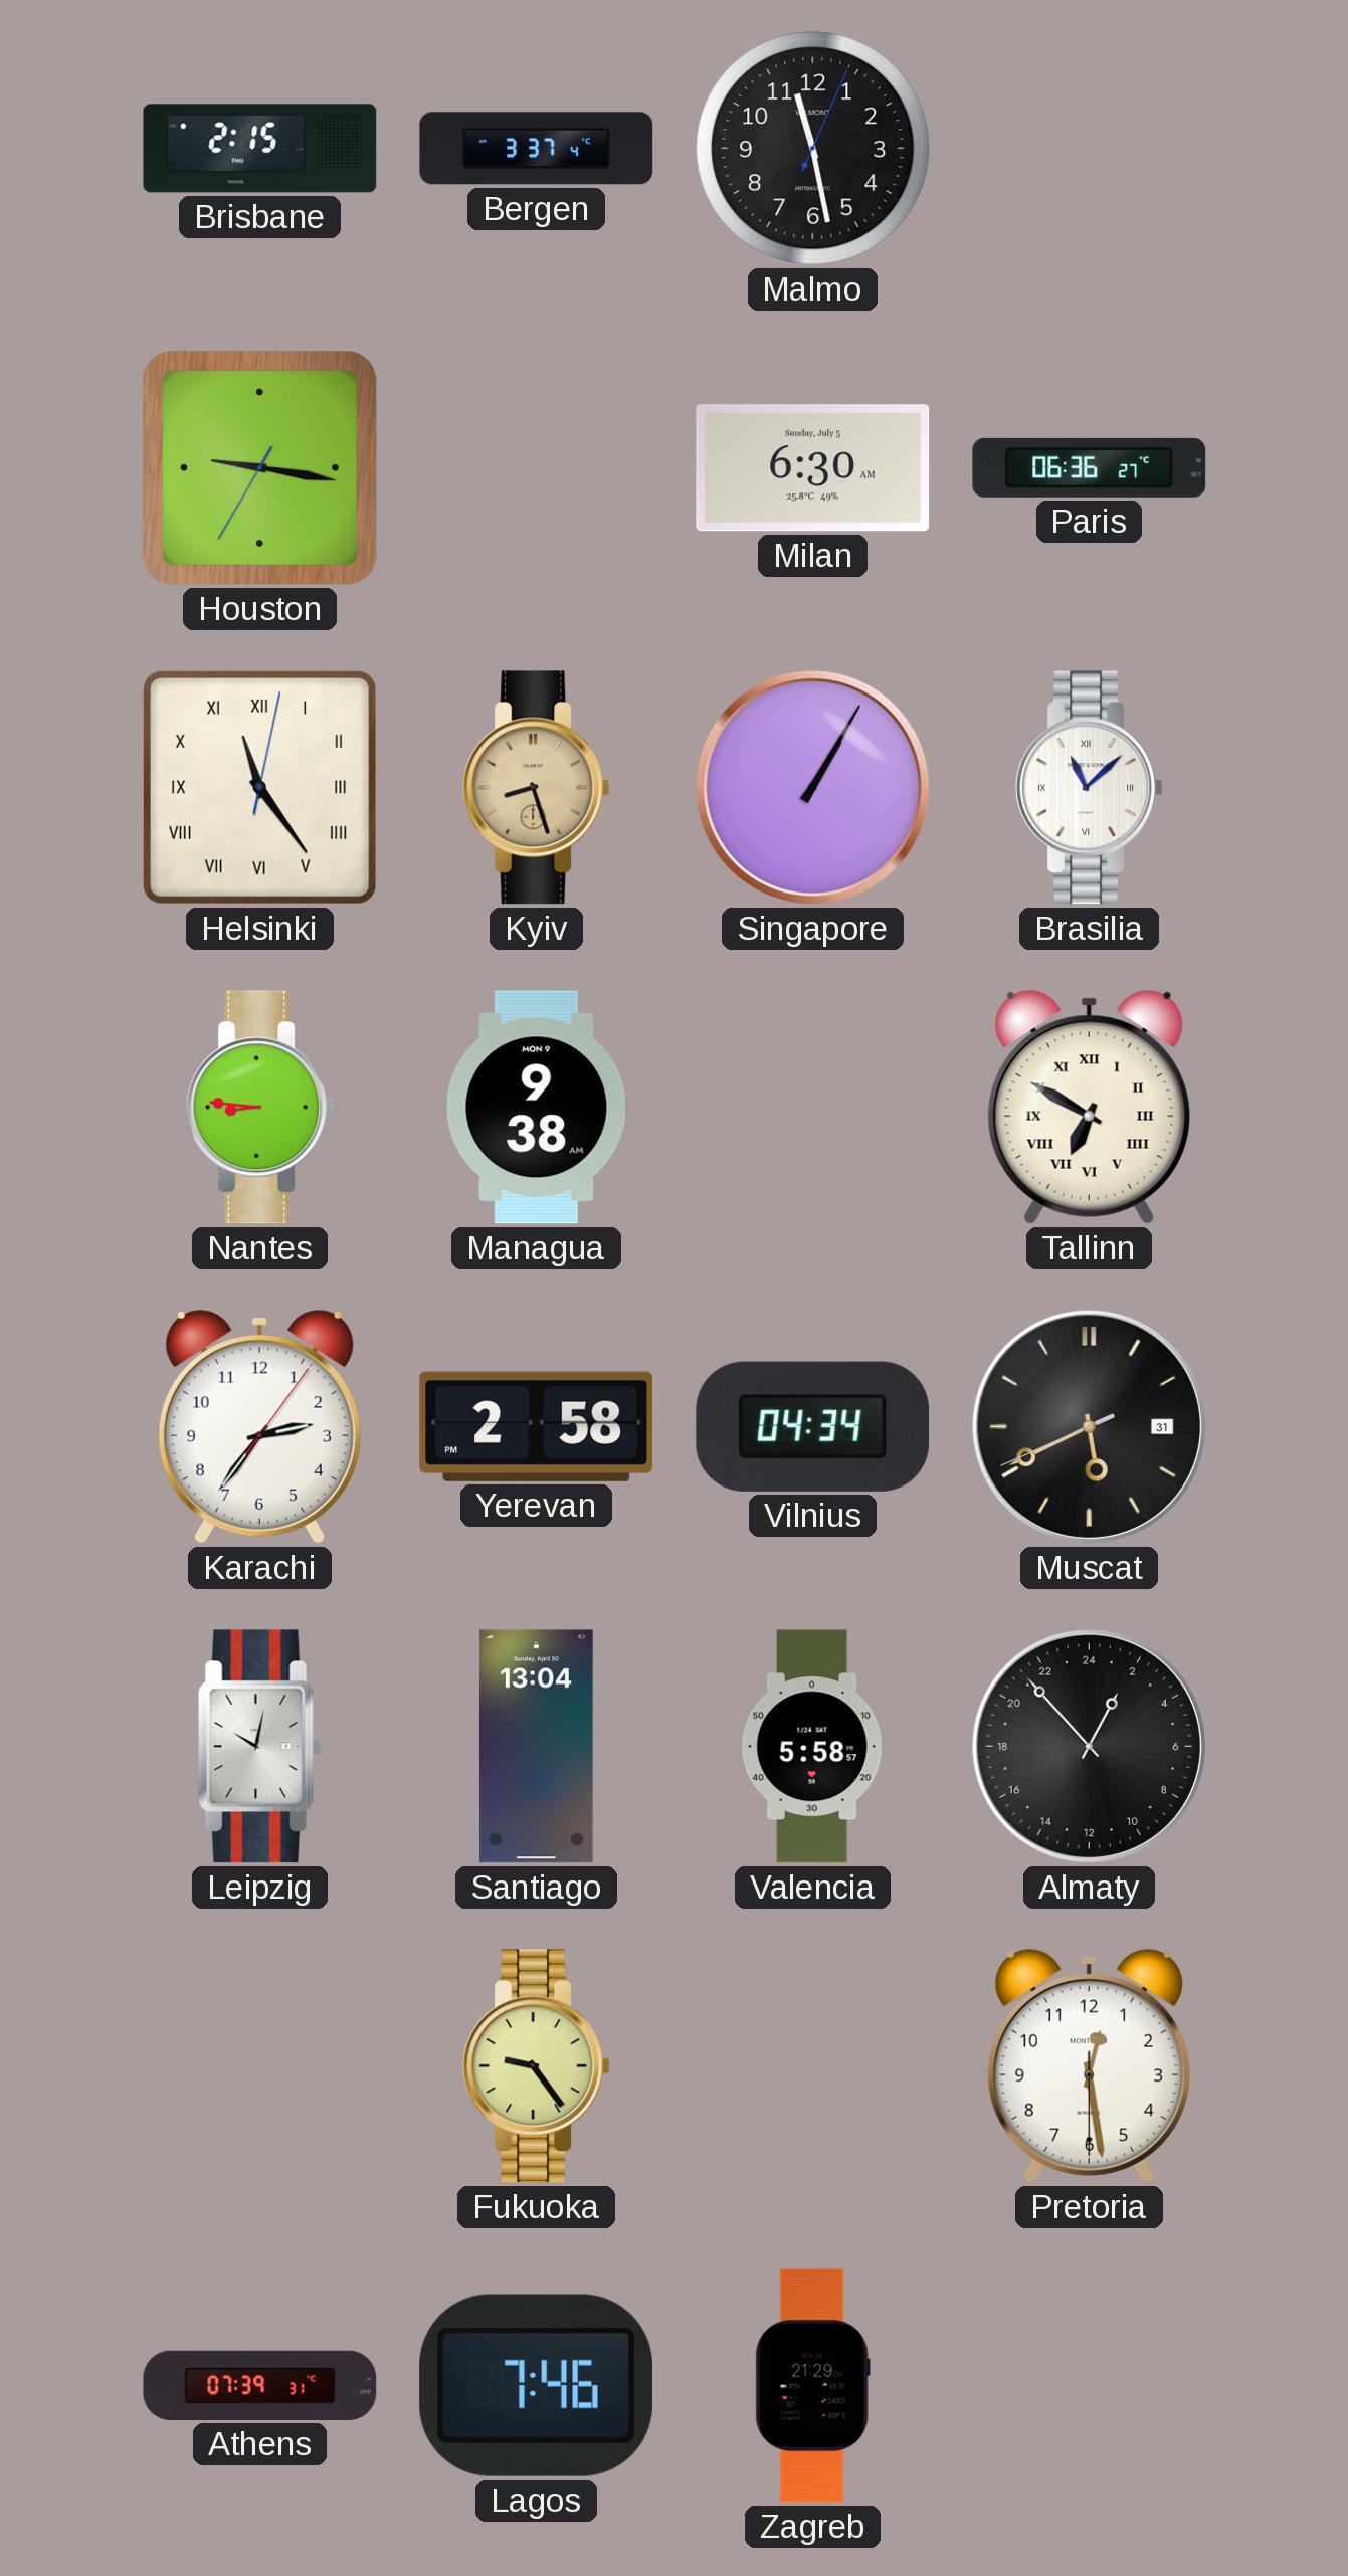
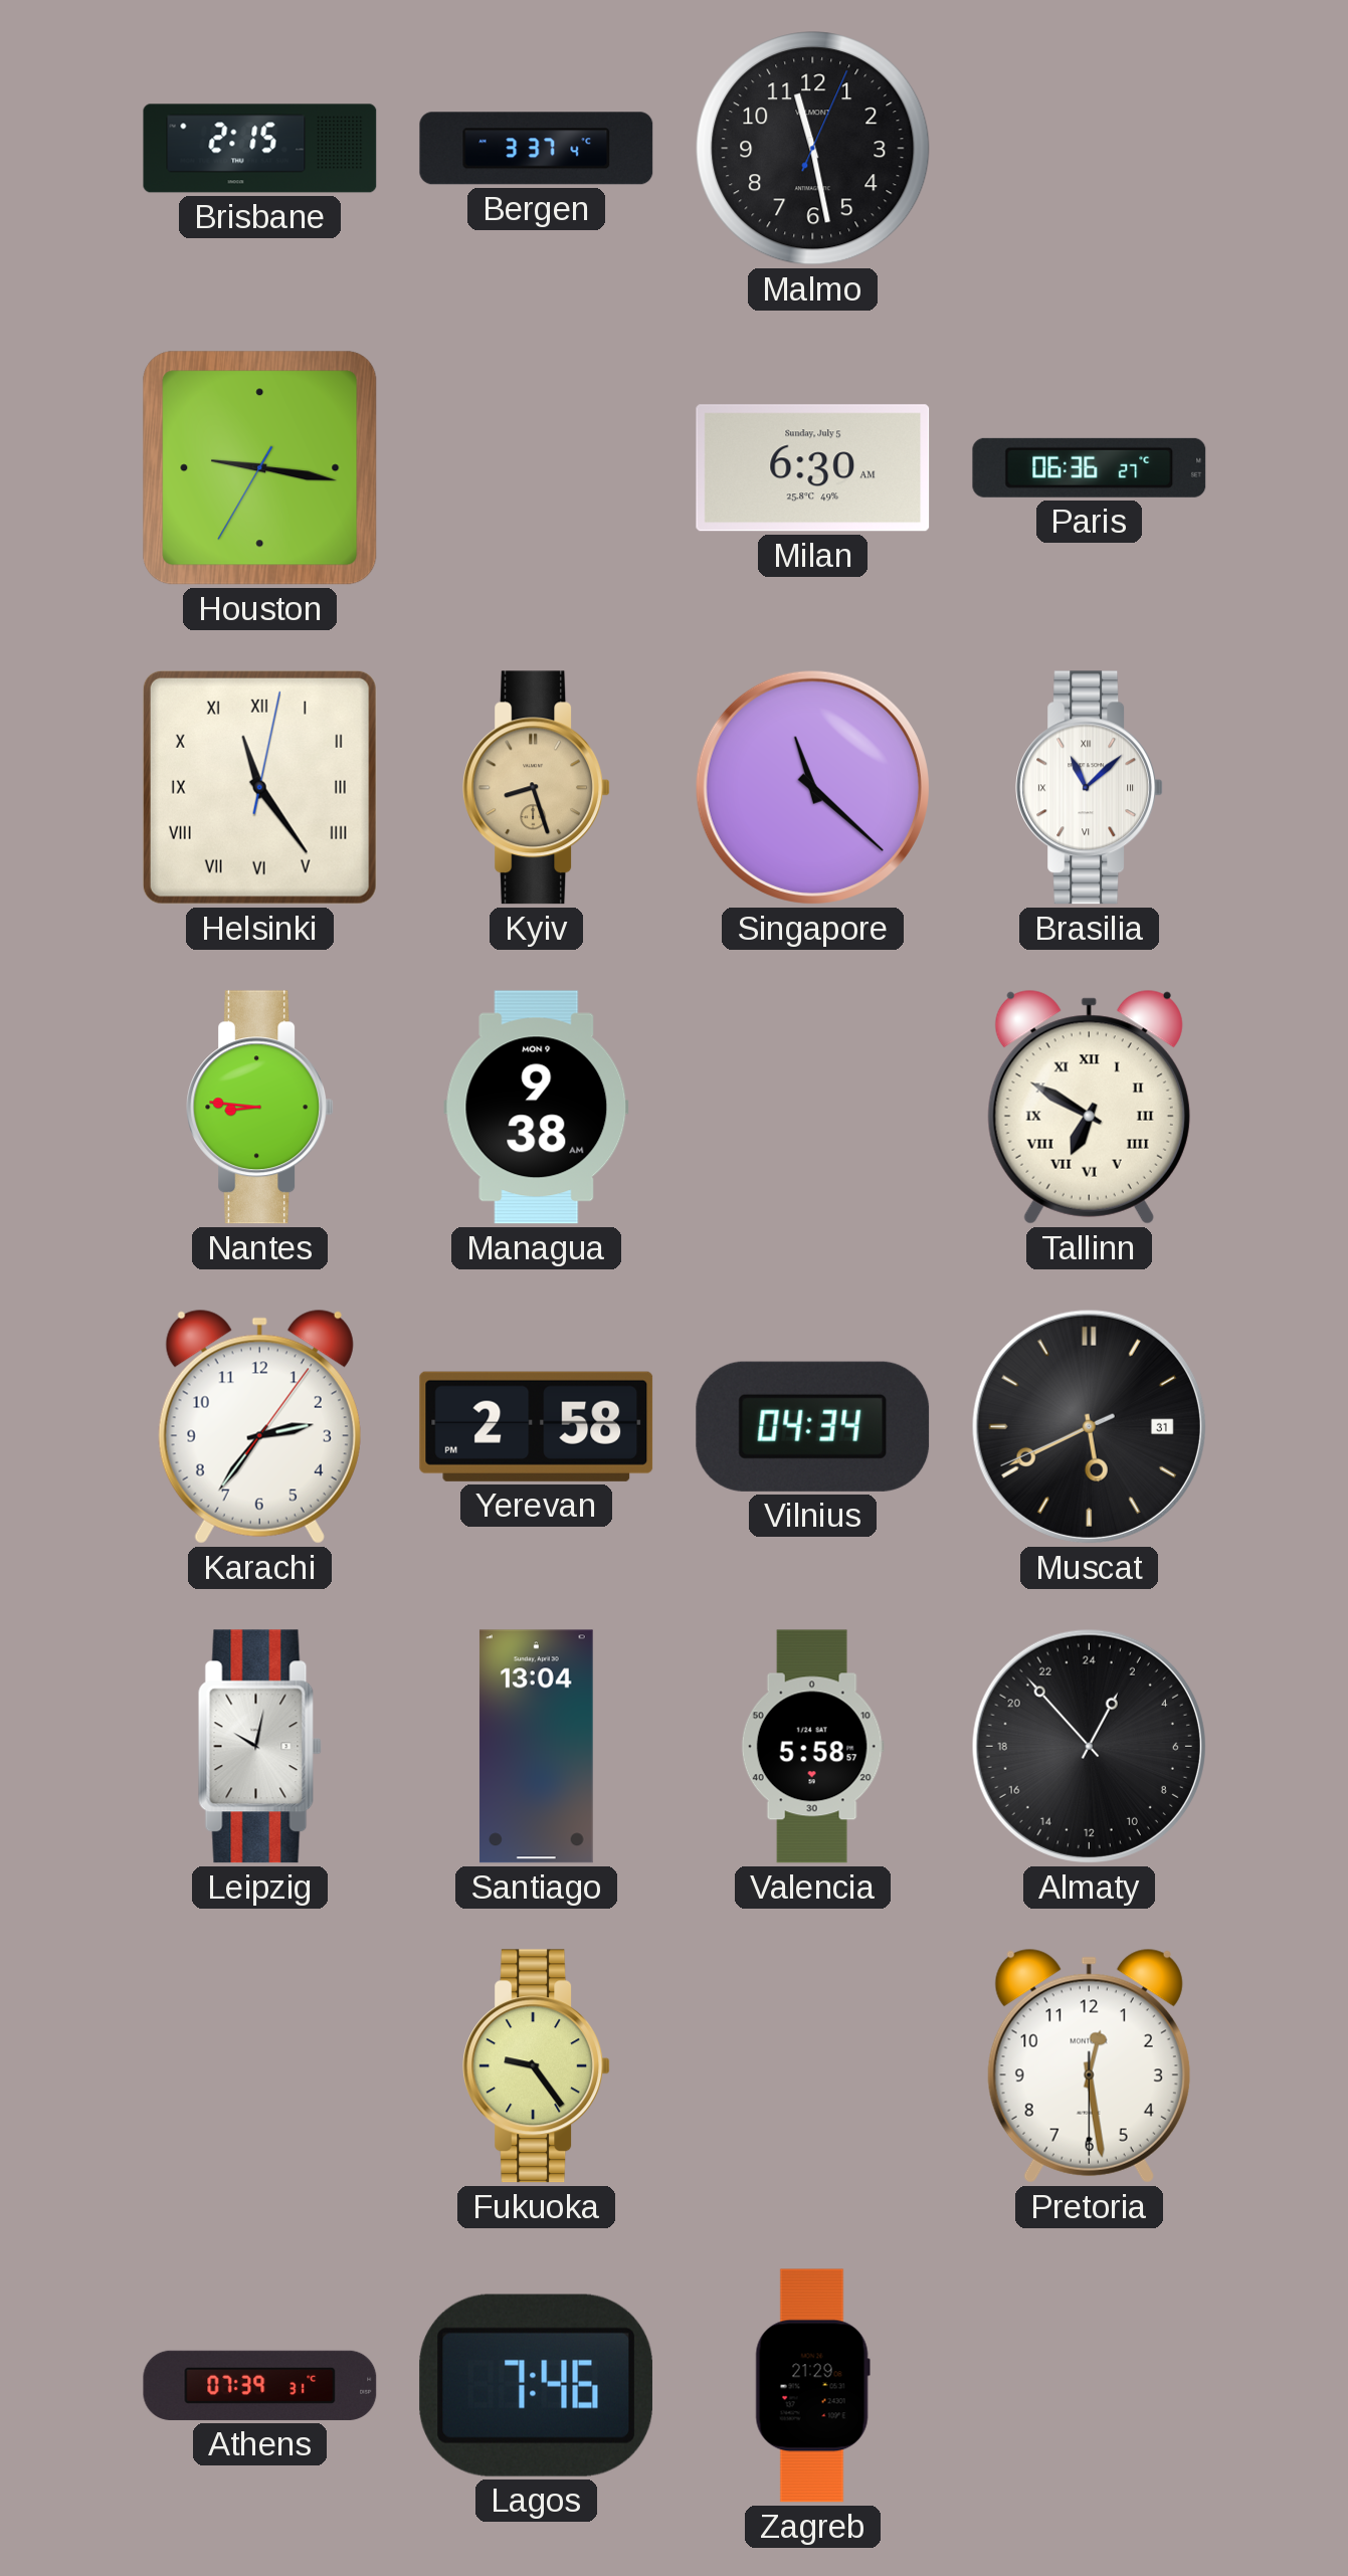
Singapore: 1:05 -> 11:22 (812, 787)
